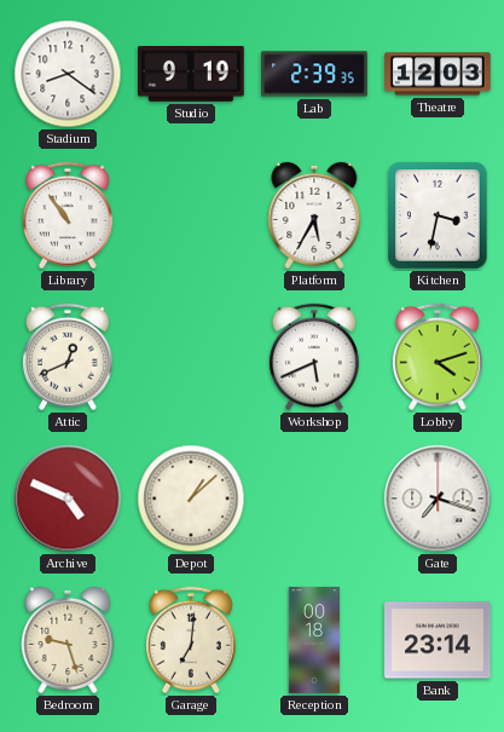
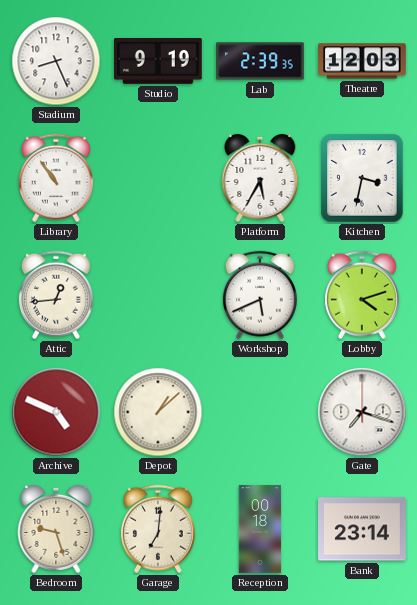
Stadium: 8:21 -> 8:26 (56, 61)
Attic: 12:41 -> 12:44 (56, 295)
